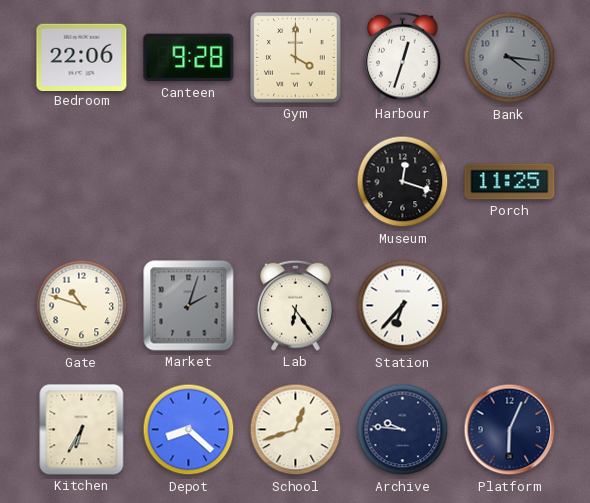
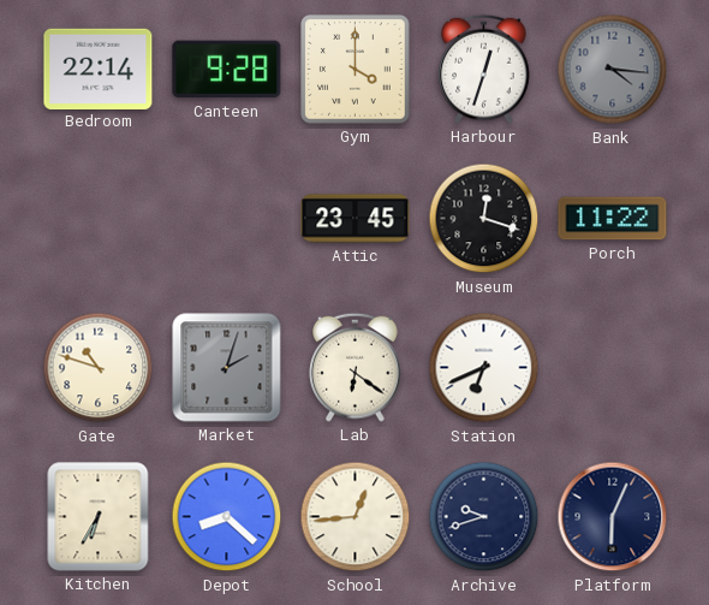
Bedroom: 22:06 -> 22:14 (99, 69)
Attic: none -> 23:45 (356, 219)
Porch: 11:25 -> 11:22 (613, 219)
Lab: 6:24 -> 6:21 (356, 367)
Station: 6:37 -> 6:41 (484, 368)
School: 12:42 -> 12:44 (356, 517)
Archive: 9:46 -> 9:42 (484, 517)
